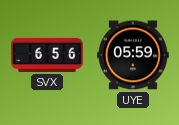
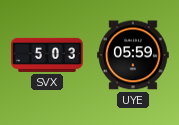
SVX: 6:56 -> 5:03 (48, 55)
